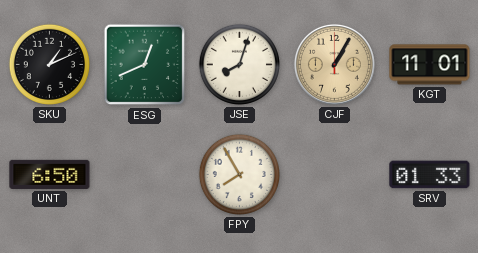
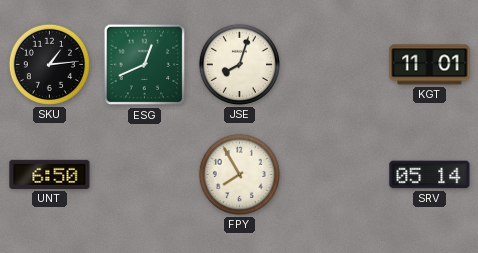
SKU: 1:11 -> 1:14 (49, 64)
CJF: 1:05 -> none (334, 64)
SRV: 01:33 -> 05:14 (430, 175)
